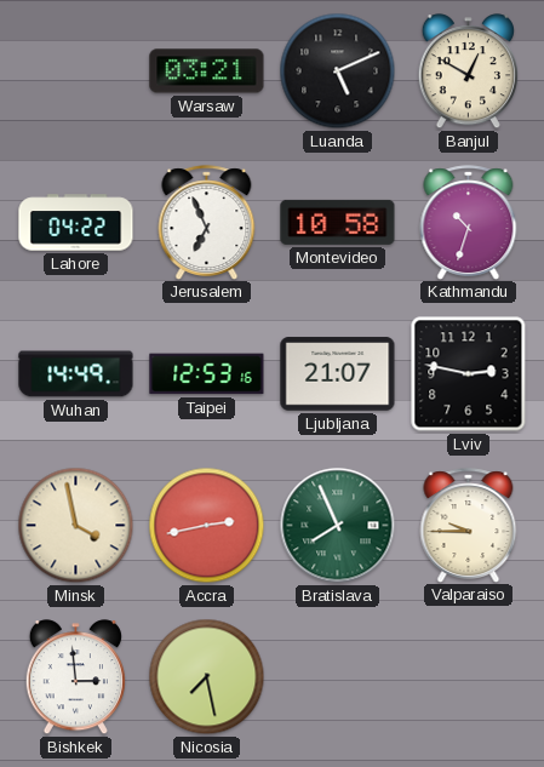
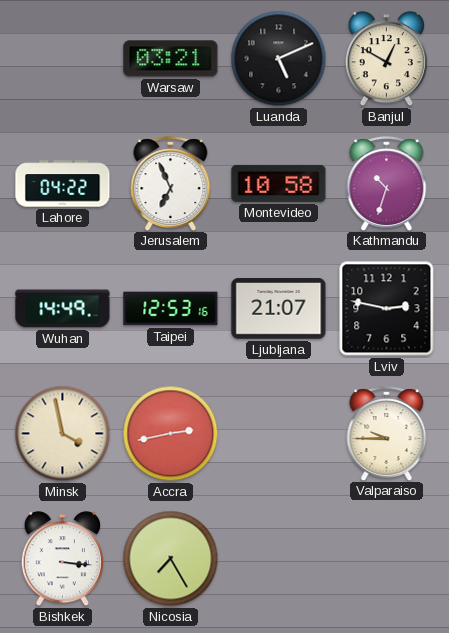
Bratislava: 7:56 -> none (338, 526)
Bishkek: 2:59 -> 3:16 (62, 559)
Nicosia: 7:28 -> 7:25 (171, 559)
